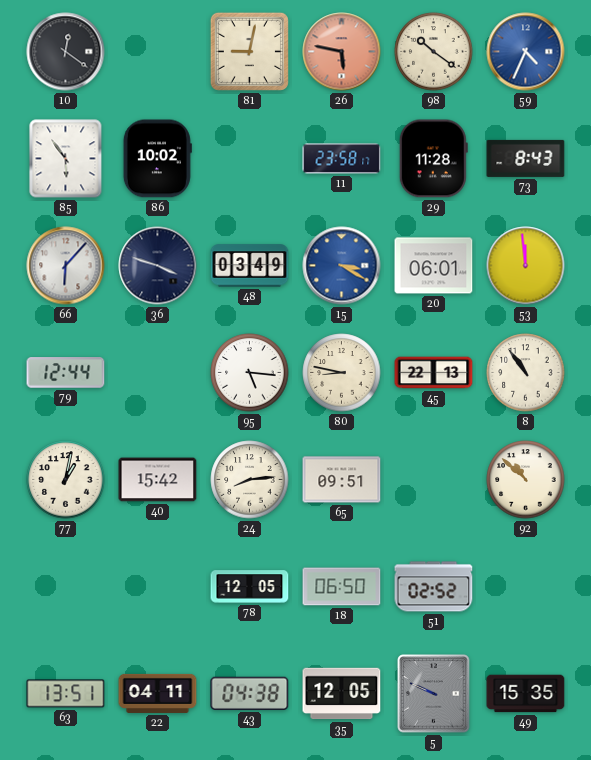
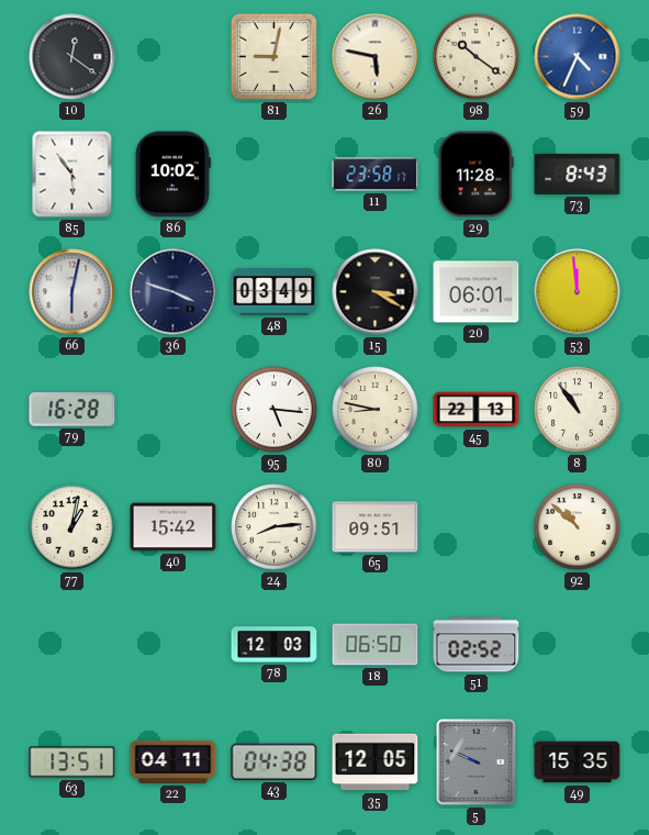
26 dial: salmon -> cream (376, 57)
66: 6:07 -> 6:02 (72, 292)
15 dial: blue -> black (376, 292)
79: 12:44 -> 16:28 (72, 410)
78: 12:05 -> 12:03 (275, 645)
